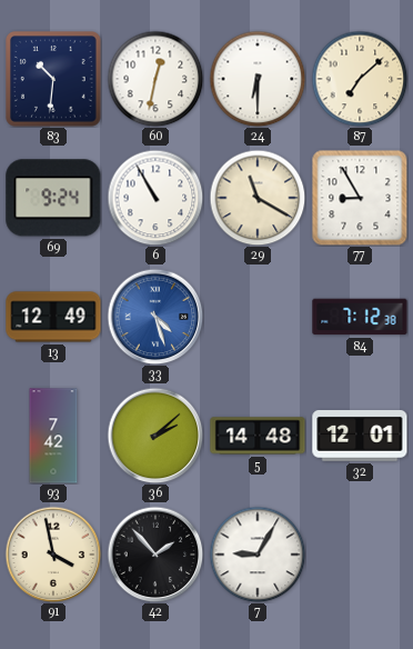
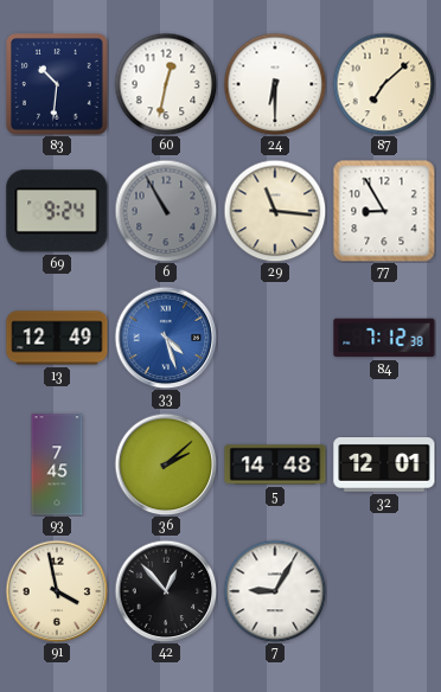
6 dial: white -> grey (166, 211)
29: 11:20 -> 11:16 (275, 211)
93: 7:42 -> 7:45 (57, 464)
42: 1:53 -> 12:53 (166, 591)
